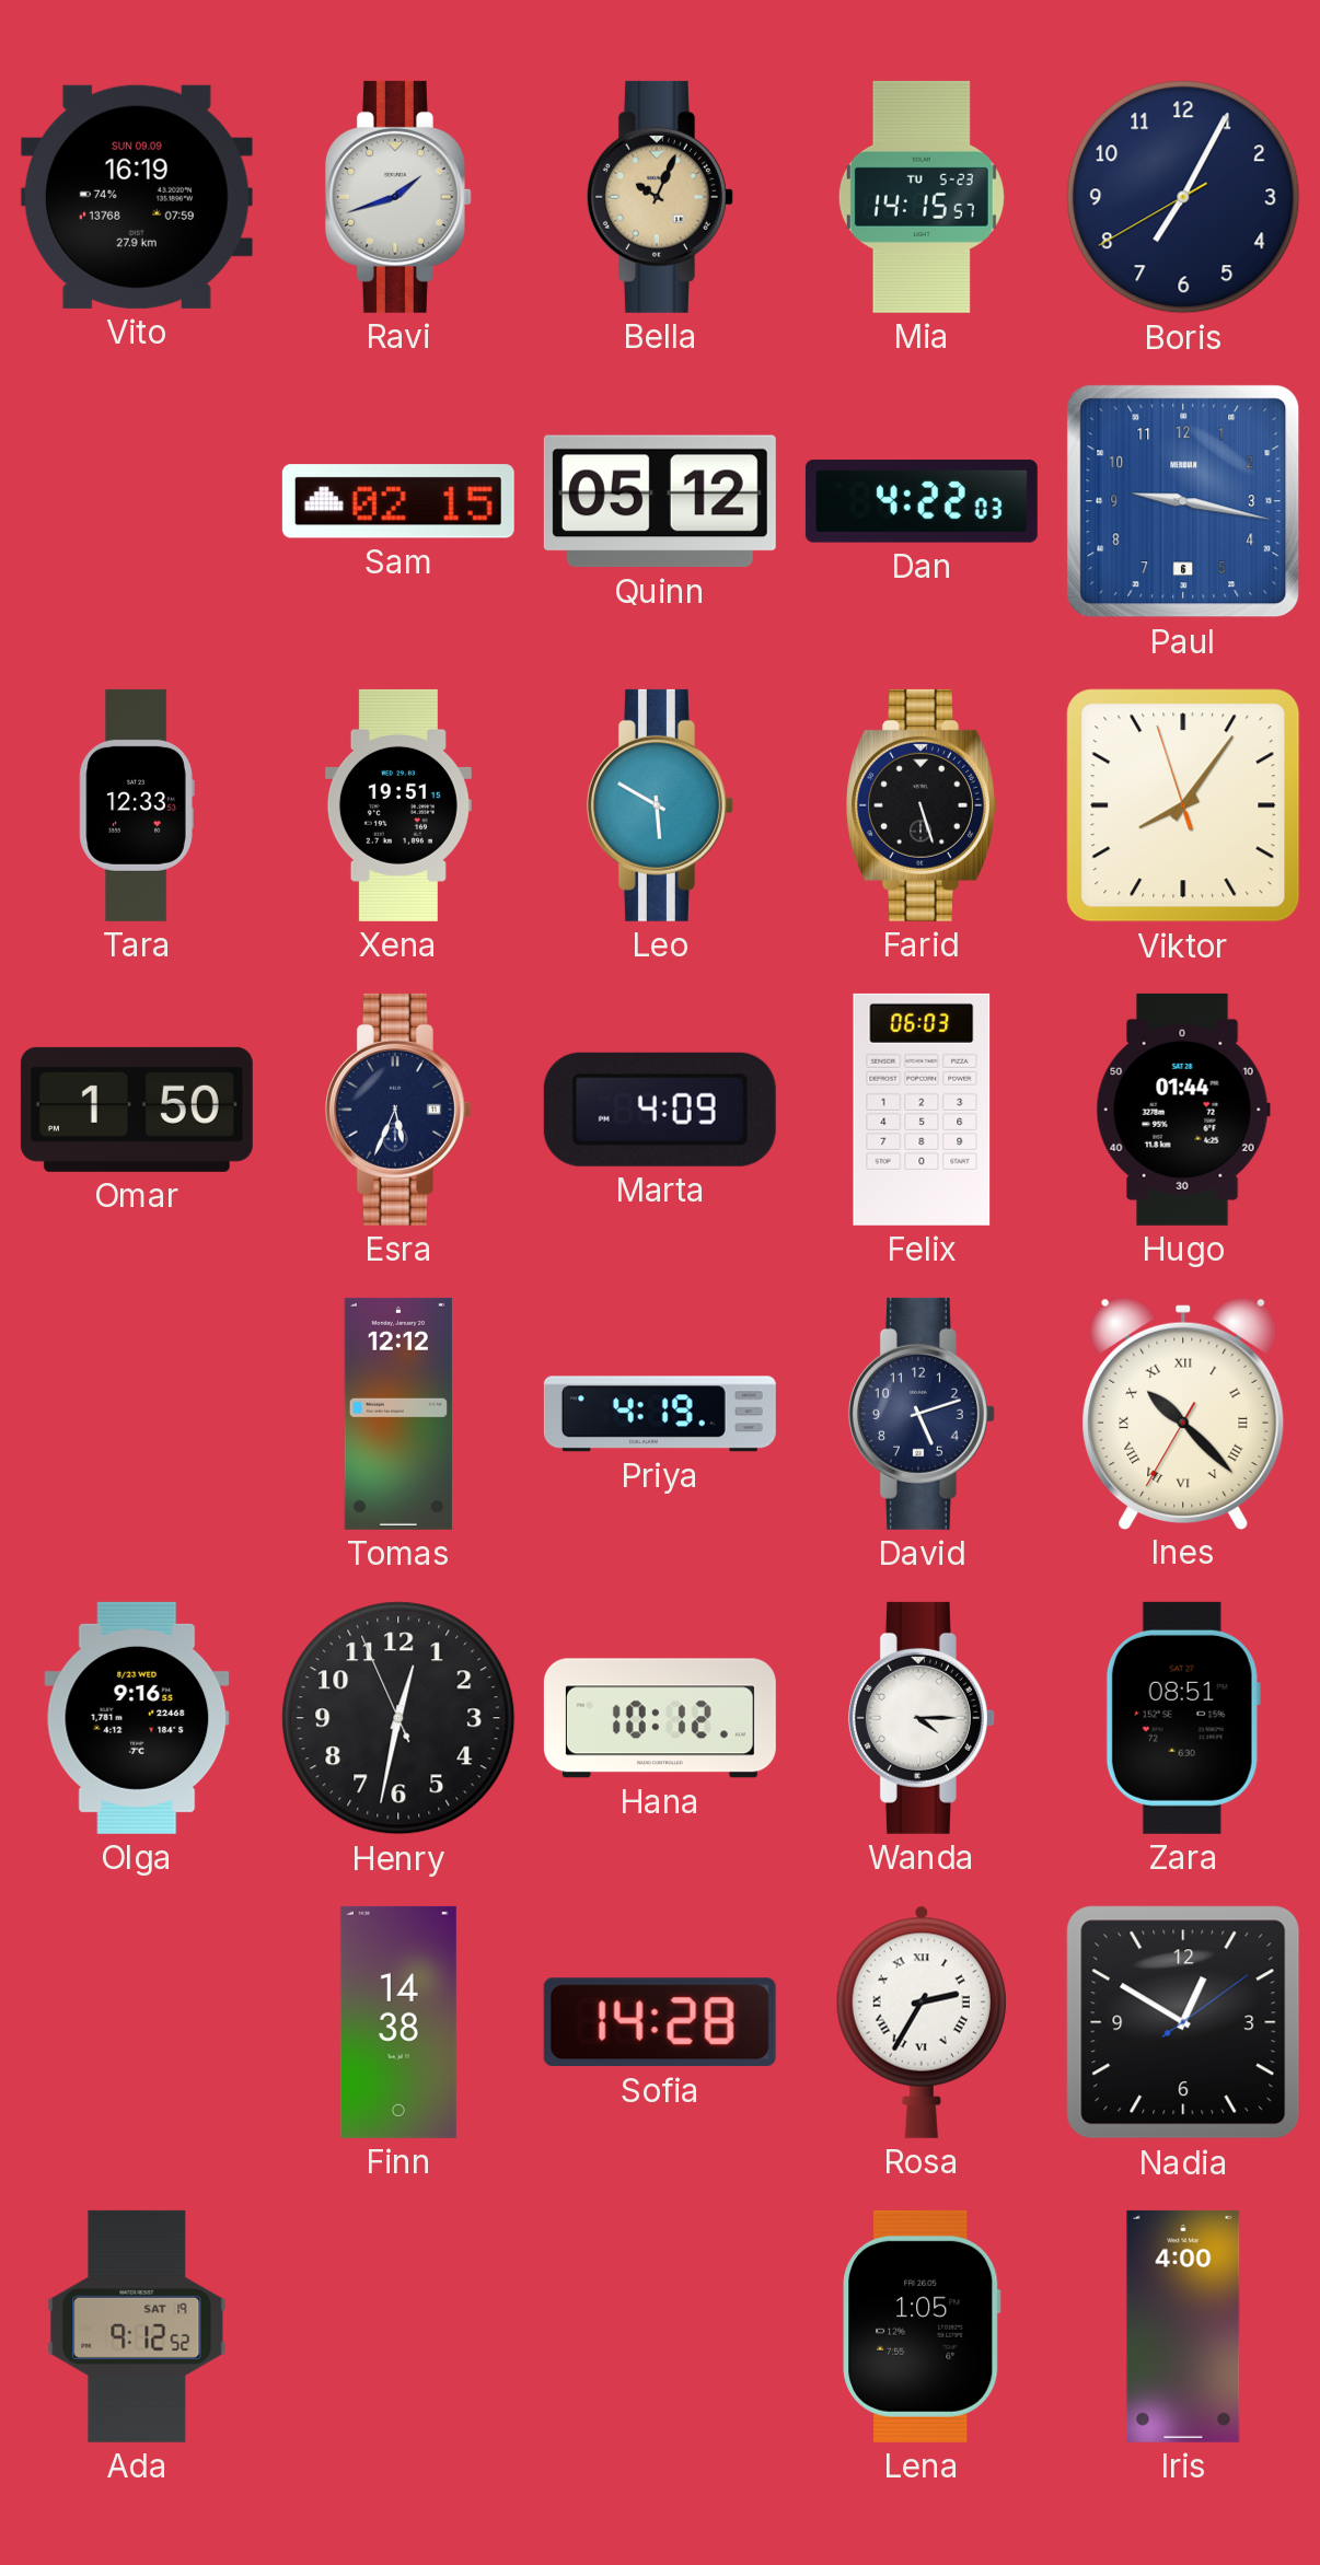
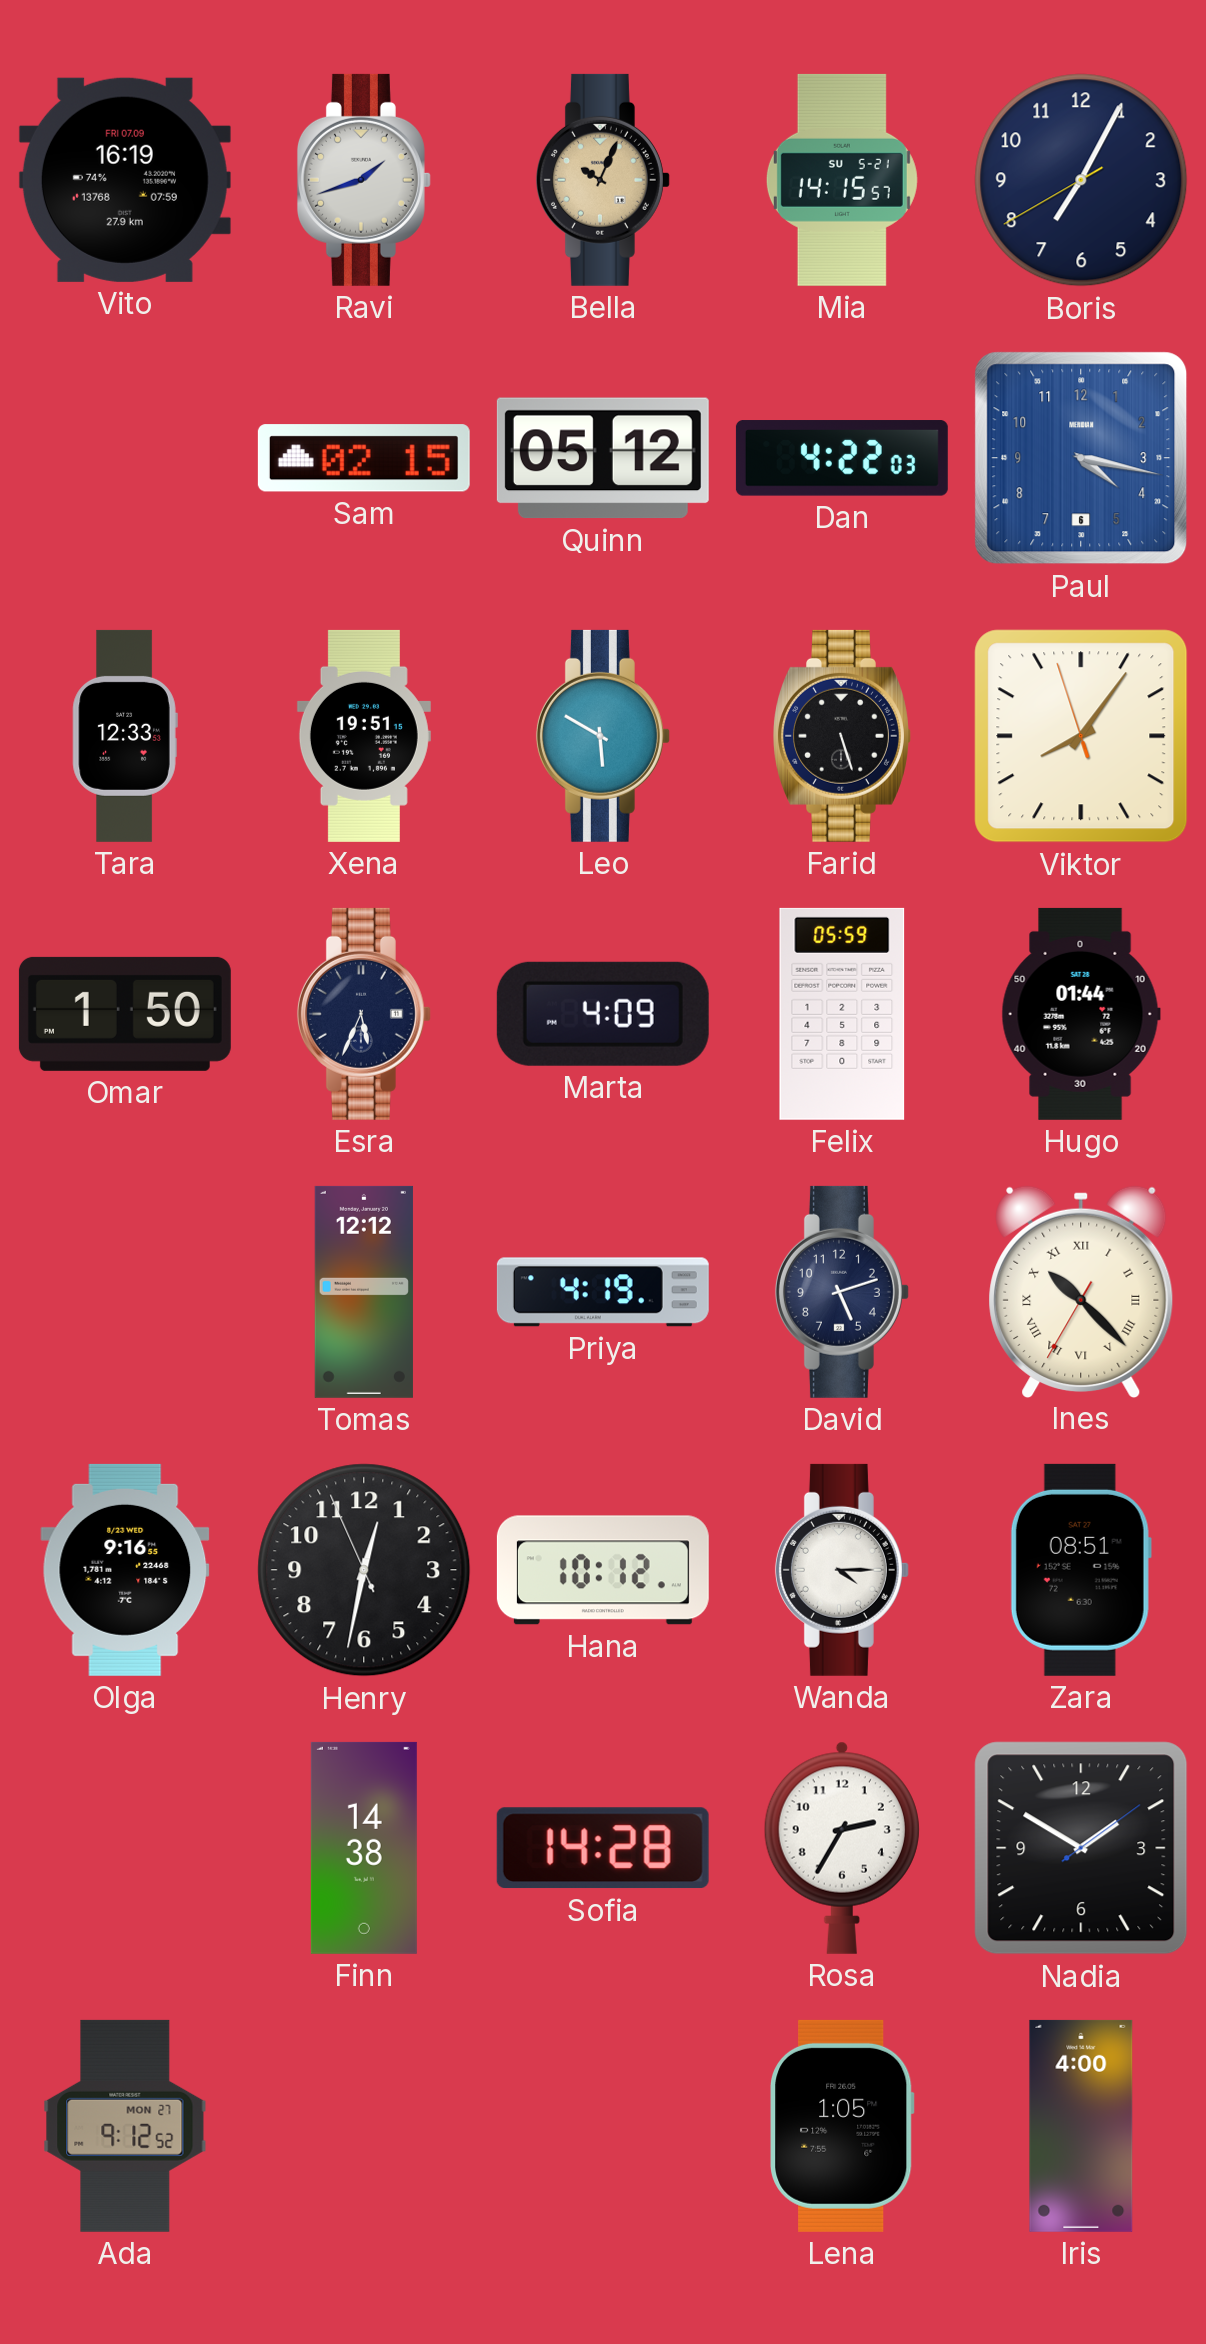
Vito date: SUN 09.09 -> FRI 07.09 (125, 180)
Mia date: TU 5-23 -> SU 5-21 (842, 180)
Paul: 9:17 -> 4:17 (1081, 458)
Felix: 06:03 -> 05:59 (842, 1014)
Rosa numerals: Roman -> Arabic (842, 1848)
Nadia: 12:50 -> 1:50 (1081, 1848)
Ada date: SAT 19 -> MON 27 (125, 2126)
